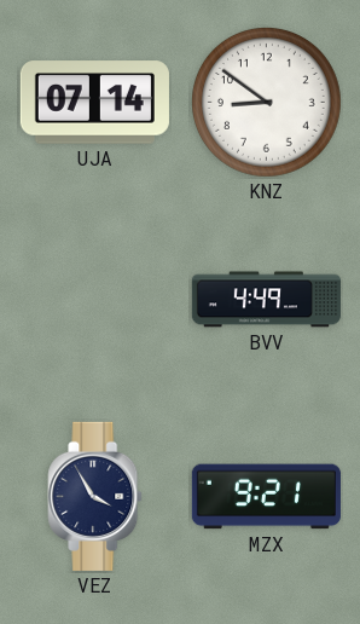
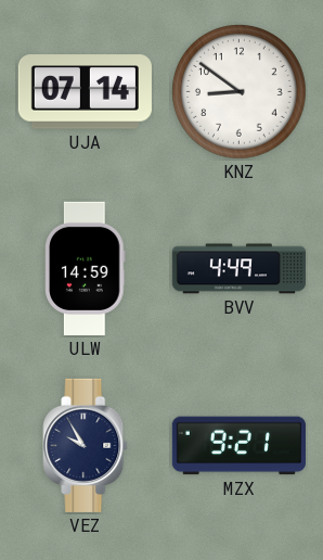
ULW: none -> 14:59 (86, 268)
VEZ: 3:55 -> 9:55 (86, 445)
